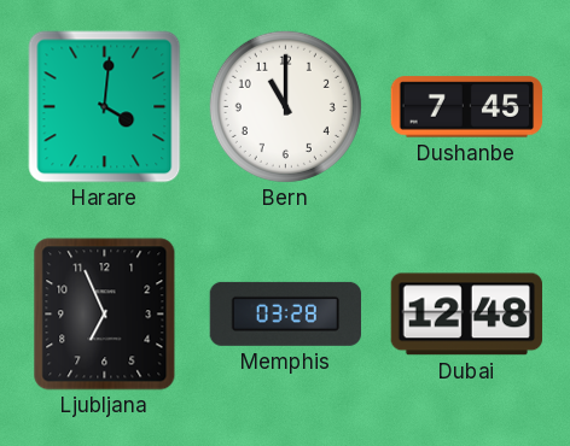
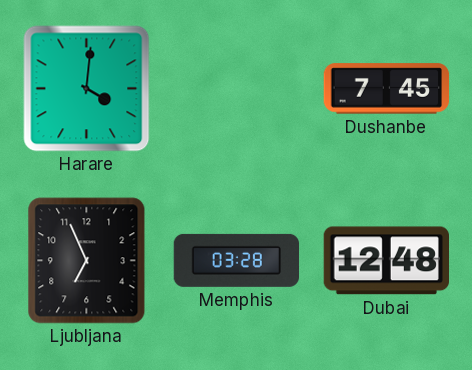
Bern: 11:00 -> none (285, 106)
